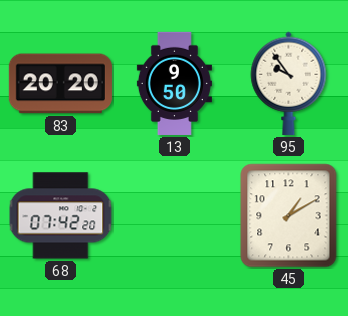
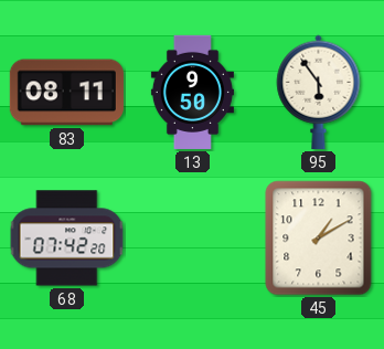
83: 20:20 -> 08:11 (66, 93)
95: 9:54 -> 5:54 (319, 92)
